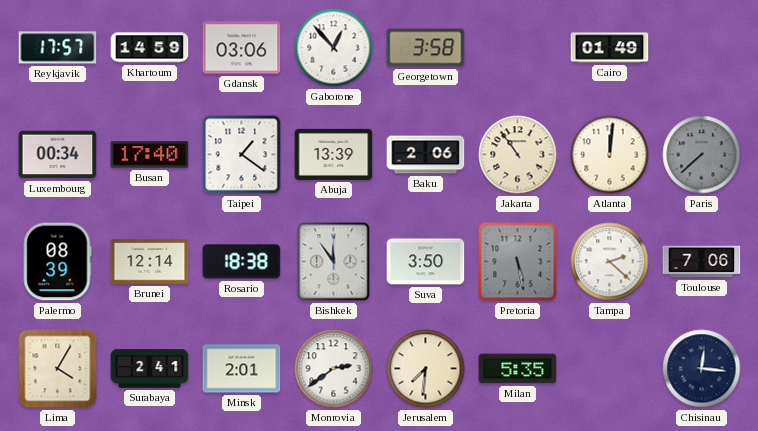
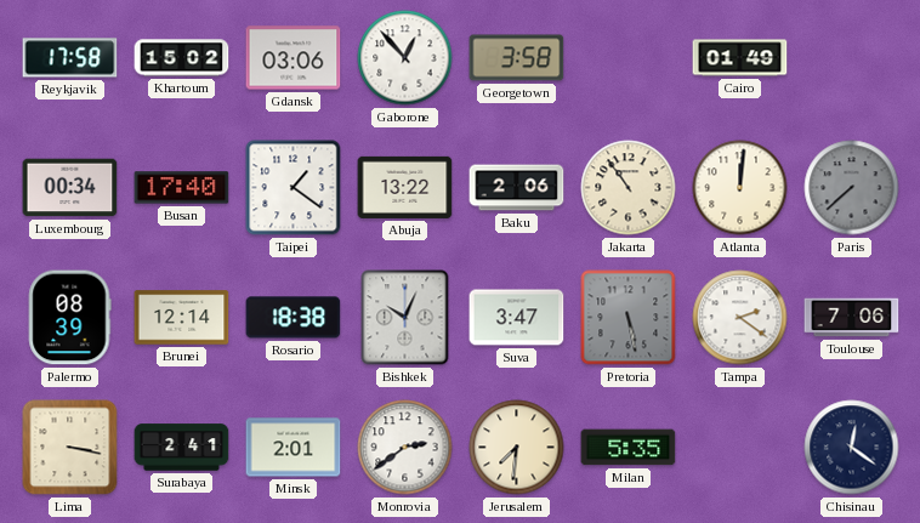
Reykjavik: 17:57 -> 17:58 (70, 58)
Khartoum: 14:59 -> 15:02 (182, 58)
Abuja: 13:39 -> 13:22 (405, 187)
Bishkek: 11:54 -> 10:04 (405, 318)
Suva: 3:50 -> 3:47 (517, 318)
Tampa: 2:22 -> 2:21 (740, 318)
Lima: 4:05 -> 3:17 (70, 448)
Chisinau: 12:16 -> 12:21 (852, 448)
